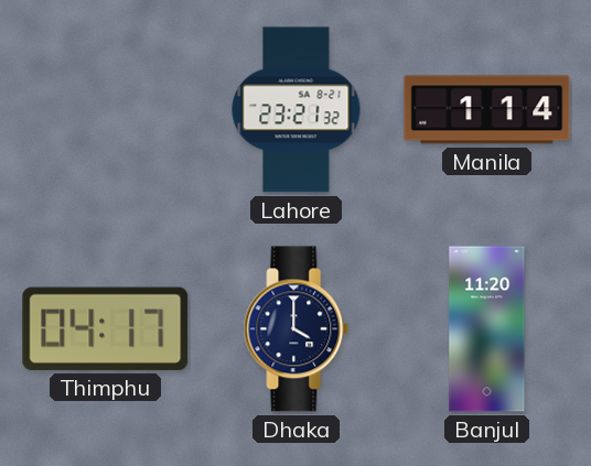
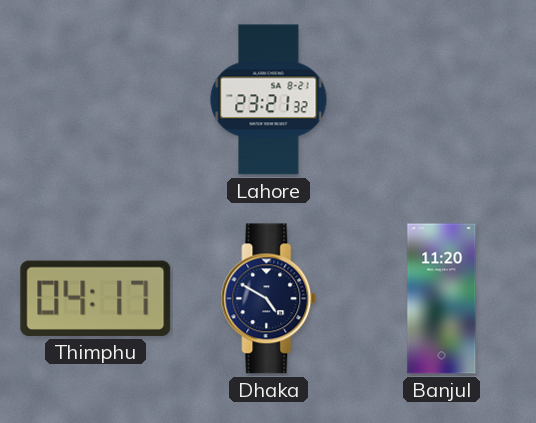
Manila: 1:14 -> none (487, 110)
Dhaka: 4:00 -> 4:50 (269, 299)
